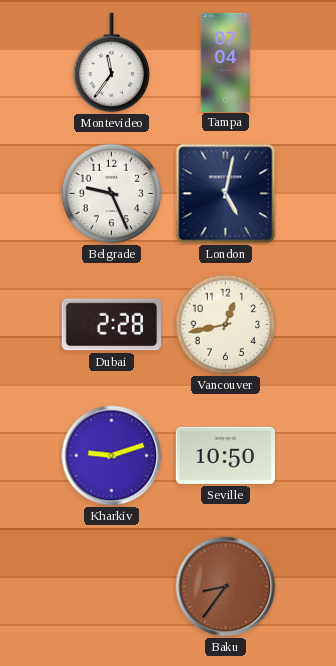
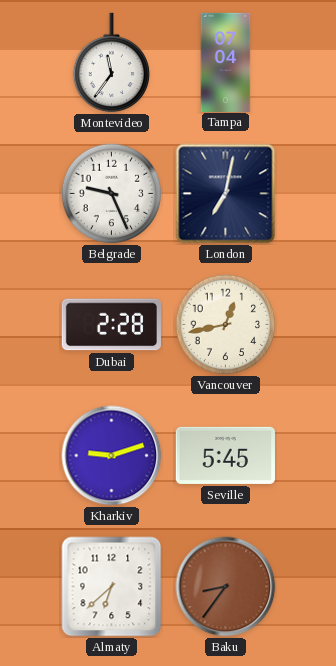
London: 5:02 -> 7:02 (226, 194)
Seville: 10:50 -> 5:45 (225, 455)
Almaty: none -> 6:38 (112, 587)
